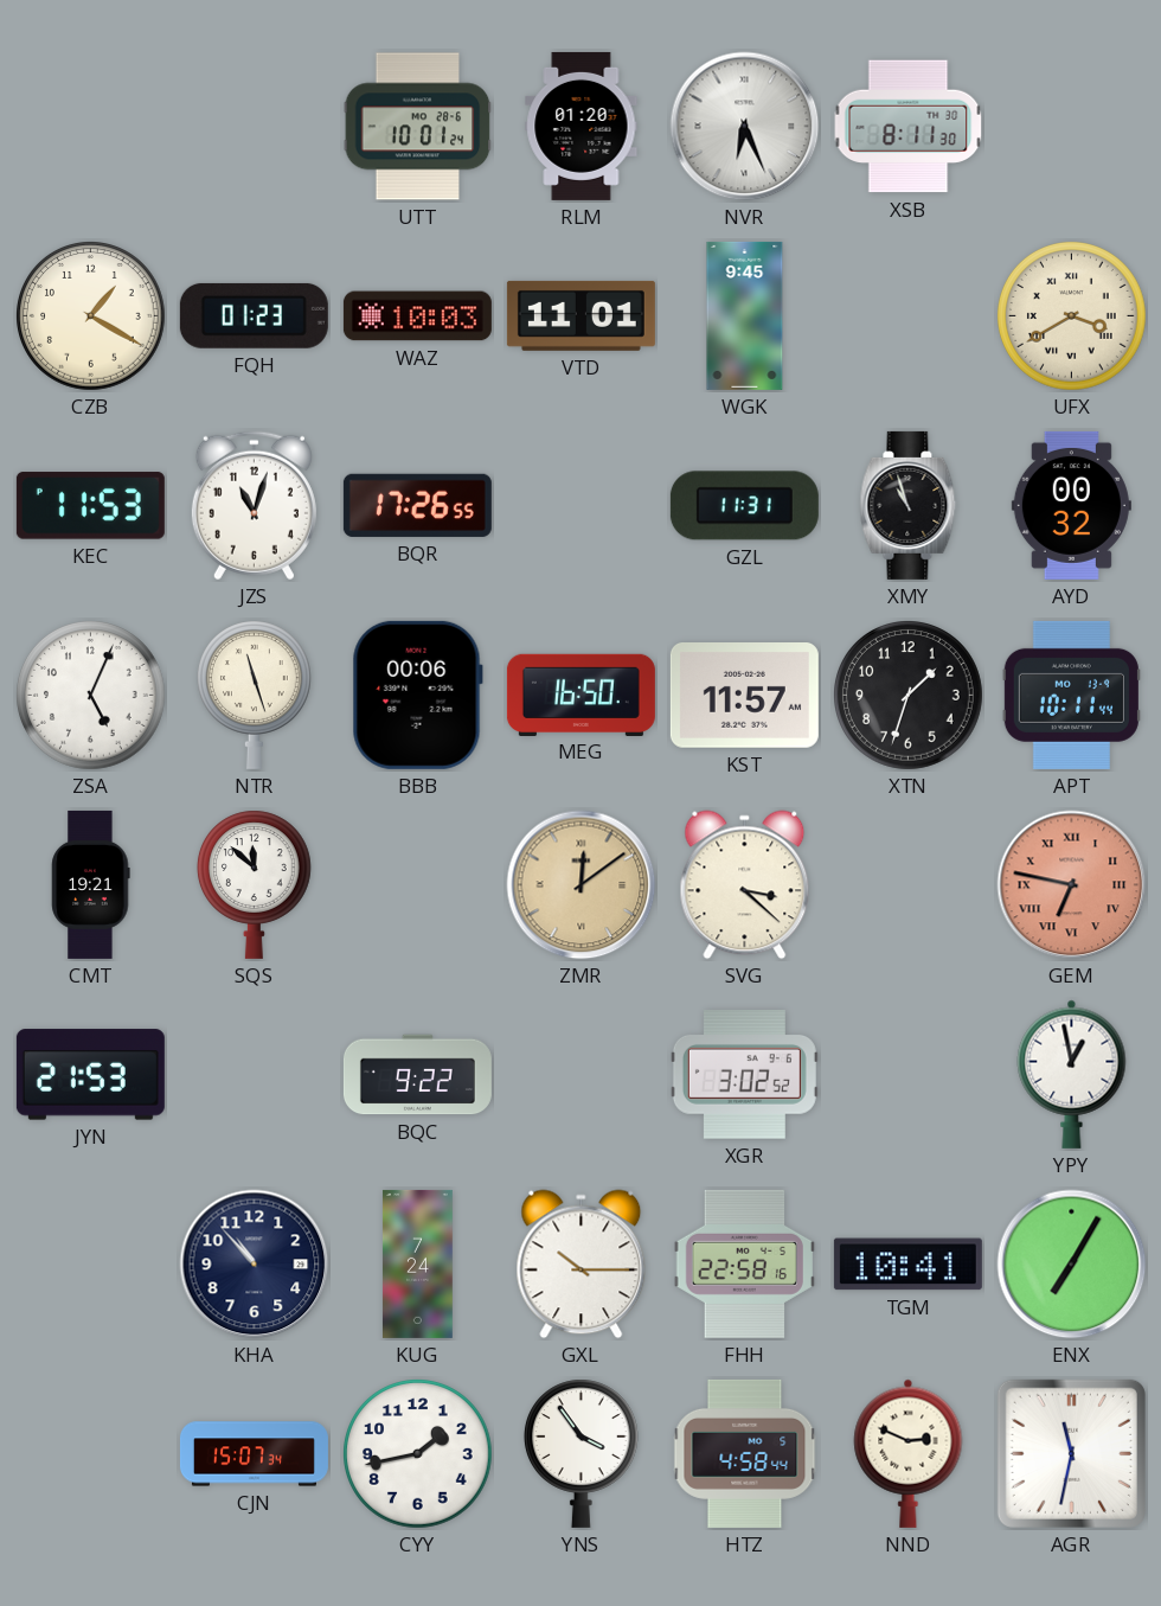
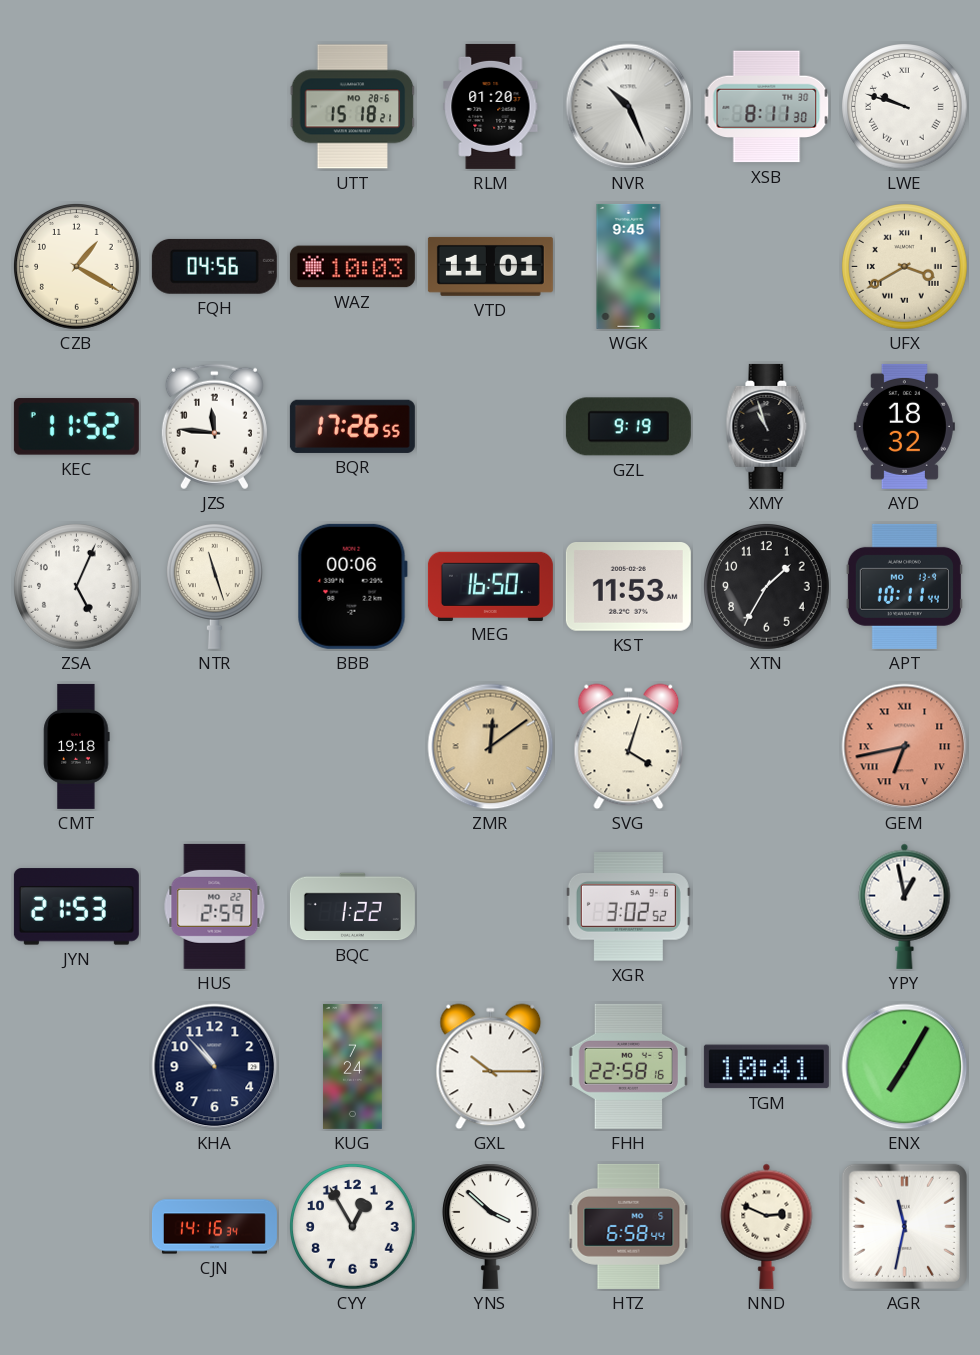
UTT: 10:01 -> 15:18 (353, 107)
NVR: 6:26 -> 10:26 (629, 107)
LWE: none -> 9:48 (905, 107)
FQH: 01:23 -> 04:56 (214, 266)
KEC: 11:53 -> 11:52 (76, 427)
JZS: 11:03 -> 11:46 (214, 427)
GZL: 11:31 -> 9:19 (628, 427)
AYD: 00:32 -> 18:32 (904, 426)
KST: 11:57 -> 11:53 (628, 587)
XTN: 1:33 -> 1:35 (767, 587)
CMT: 19:21 -> 19:18 (77, 746)
SQS: 11:52 -> none (254, 884)
SVG: 3:22 -> 4:03 (629, 747)
GEM: 6:47 -> 6:43 (905, 747)
HUS: none -> 2:59 (215, 906)
BQC: 9:22 -> 1:22 (352, 907)
CJN: 15:07 -> 14:16 (214, 1227)
CYY: 1:43 -> 12:55 (353, 1227)
YNS: 3:54 -> 3:52 (490, 1226)
HTZ: 4:58 -> 6:58 (629, 1226)
